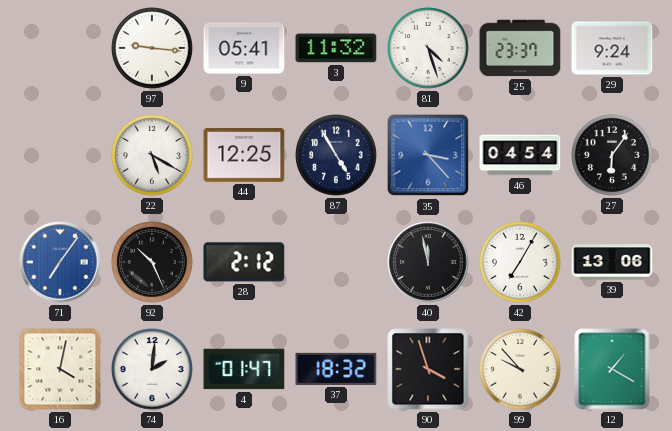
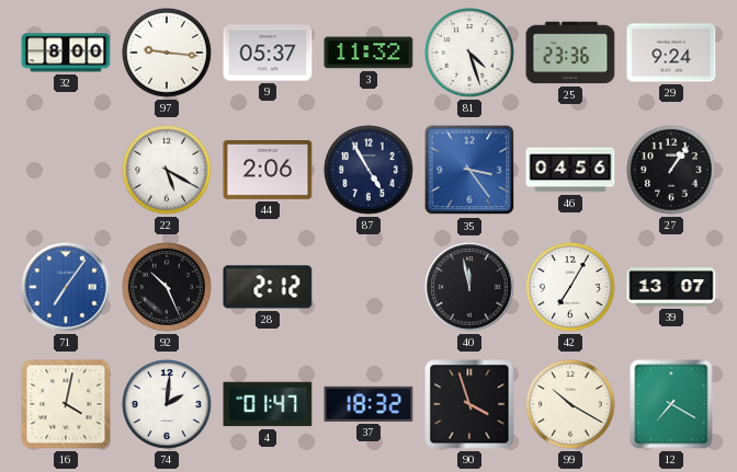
32: none -> 8:00 (66, 53)
9: 05:41 -> 05:37 (268, 53)
25: 23:37 -> 23:36 (570, 53)
44: 12:25 -> 2:06 (268, 171)
35: 3:23 -> 3:24 (469, 170)
46: 04:54 -> 04:56 (570, 170)
27: 6:06 -> 1:06 (671, 170)
39: 13:06 -> 13:07 (671, 287)
99: 9:53 -> 10:20 (570, 404)
12: 1:20 -> 7:20 (671, 404)
